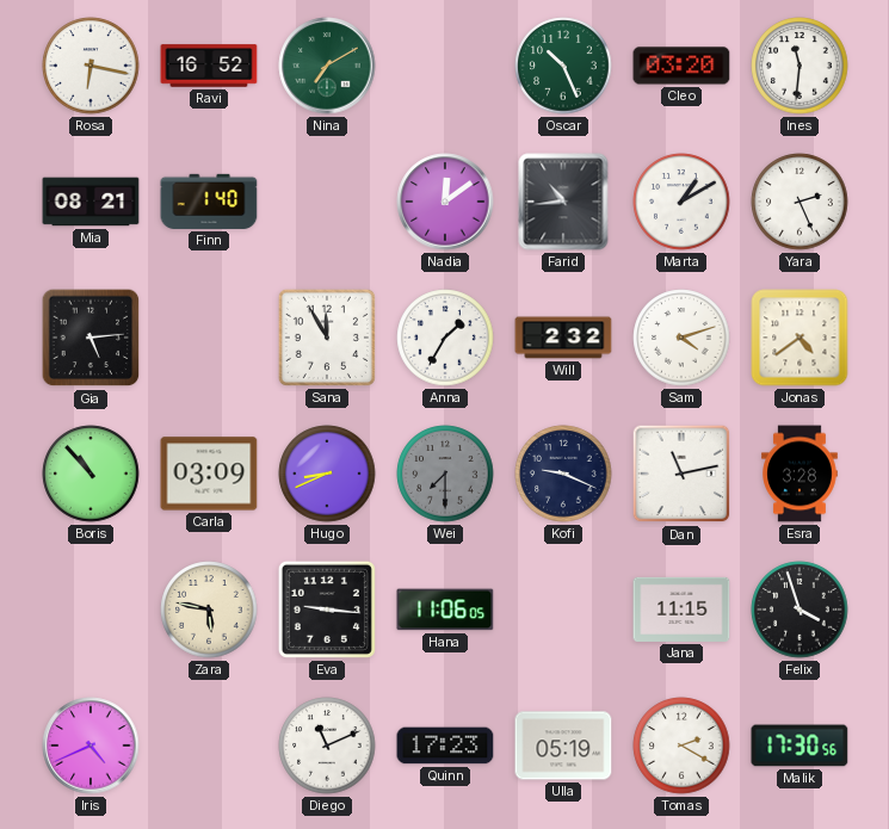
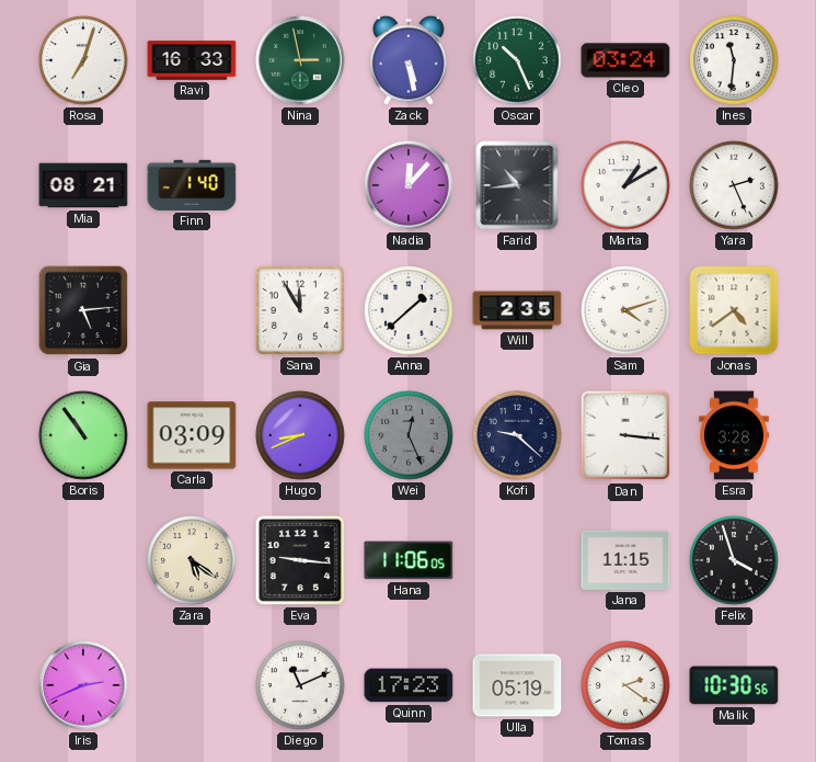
Rosa: 6:17 -> 7:03 (83, 60)
Ravi: 16:52 -> 16:33 (192, 60)
Nina: 7:10 -> 2:58 (300, 60)
Zack: none -> 5:28 (410, 60)
Cleo: 03:20 -> 03:24 (625, 60)
Nadia: 12:09 -> 12:07 (409, 185)
Anna: 1:35 -> 1:38 (409, 310)
Will: 2:32 -> 2:35 (517, 310)
Boris: 10:53 -> 10:54 (83, 435)
Wei: 7:30 -> 12:26 (409, 435)
Kofi: 9:19 -> 9:22 (517, 435)
Dan: 11:13 -> 3:16 (625, 435)
Zara: 5:47 -> 5:21 (192, 560)
Iris: 4:41 -> 2:41 (83, 685)
Tomas: 2:20 -> 2:21 (625, 685)
Malik: 17:30 -> 10:30 (734, 685)
